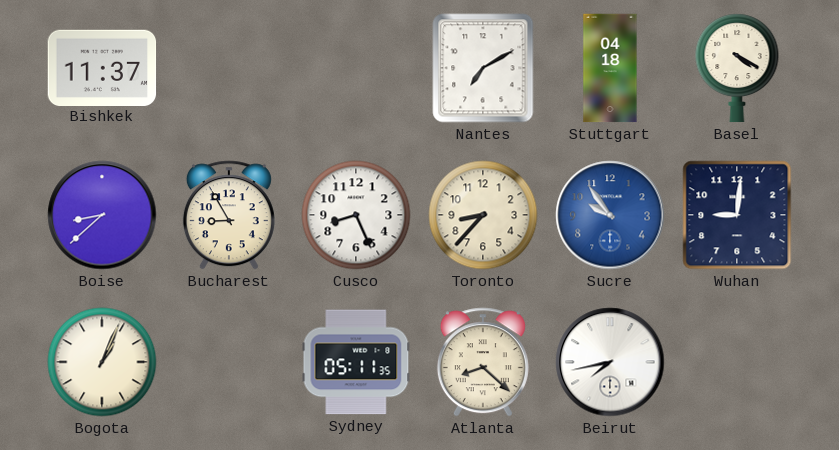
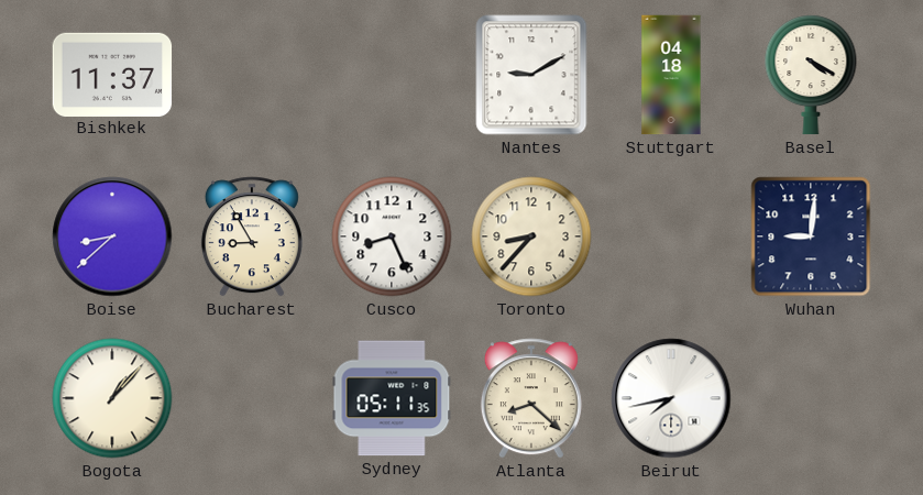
Nantes: 7:10 -> 9:10 (531, 75)
Sucre: 9:54 -> none (610, 215)
Bogota: 1:04 -> 1:07 (112, 398)
